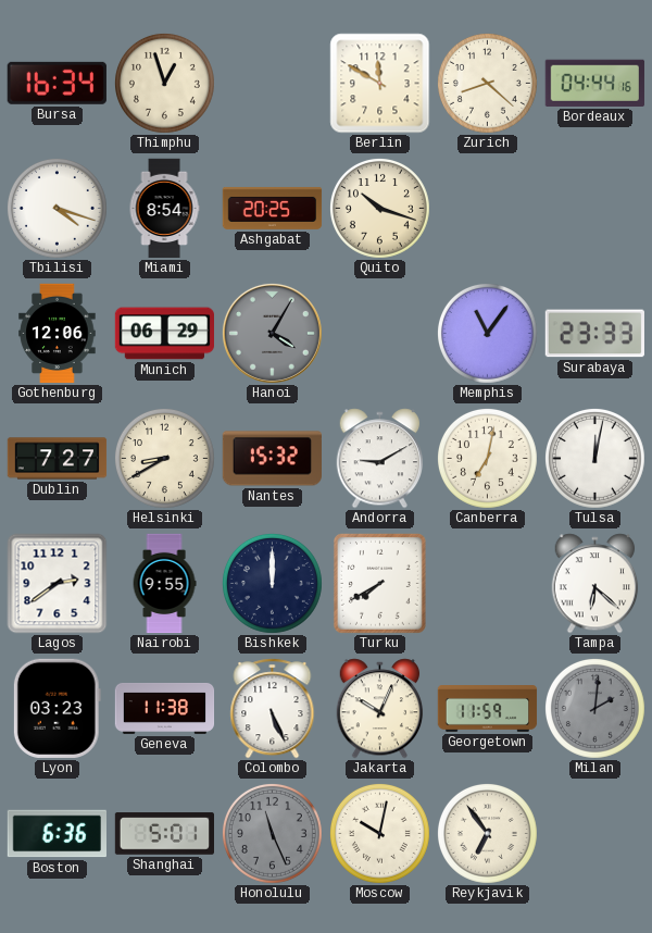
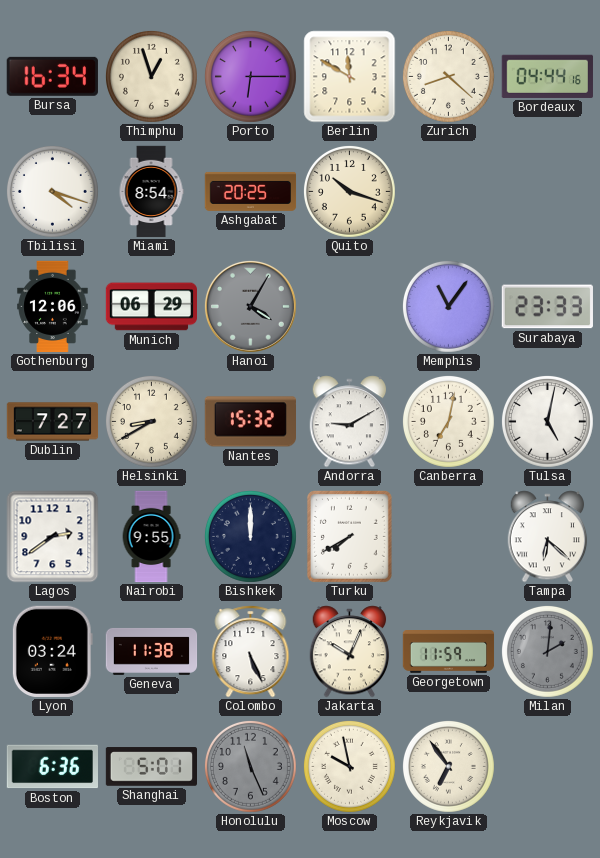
Porto: none -> 6:15 (250, 76)
Tulsa: 12:02 -> 5:02 (547, 421)
Lyon: 03:23 -> 03:24 (52, 651)
Moscow: 10:02 -> 9:58 (349, 766)
